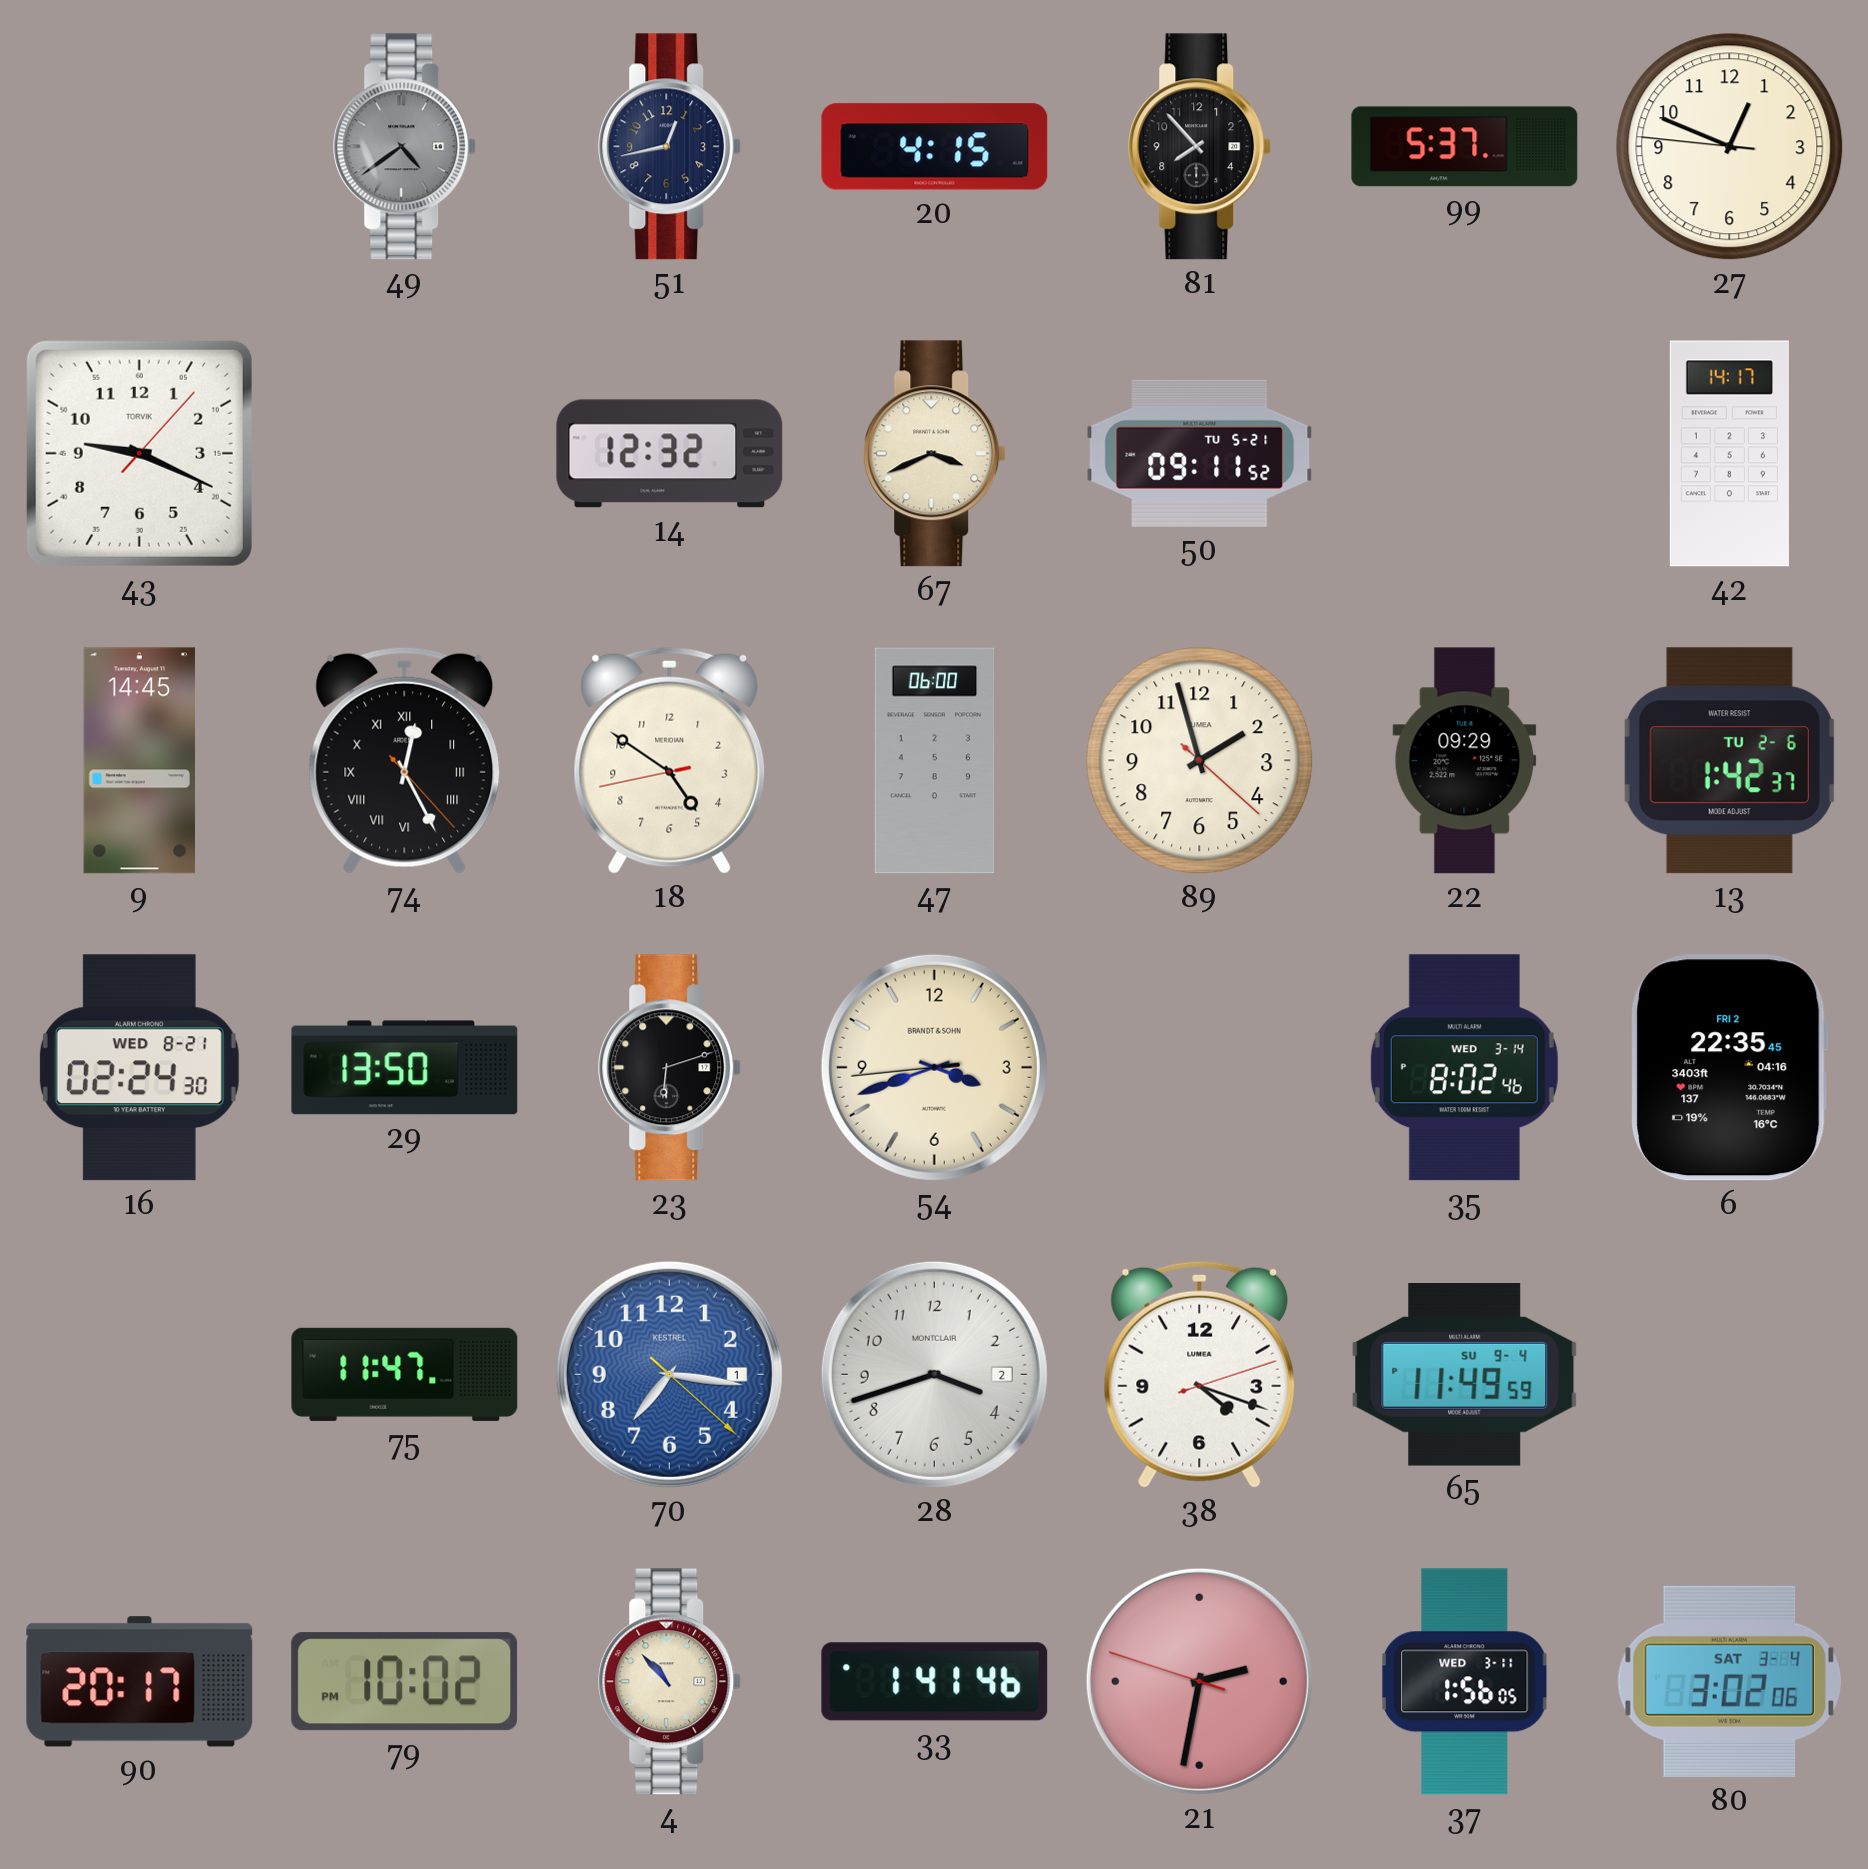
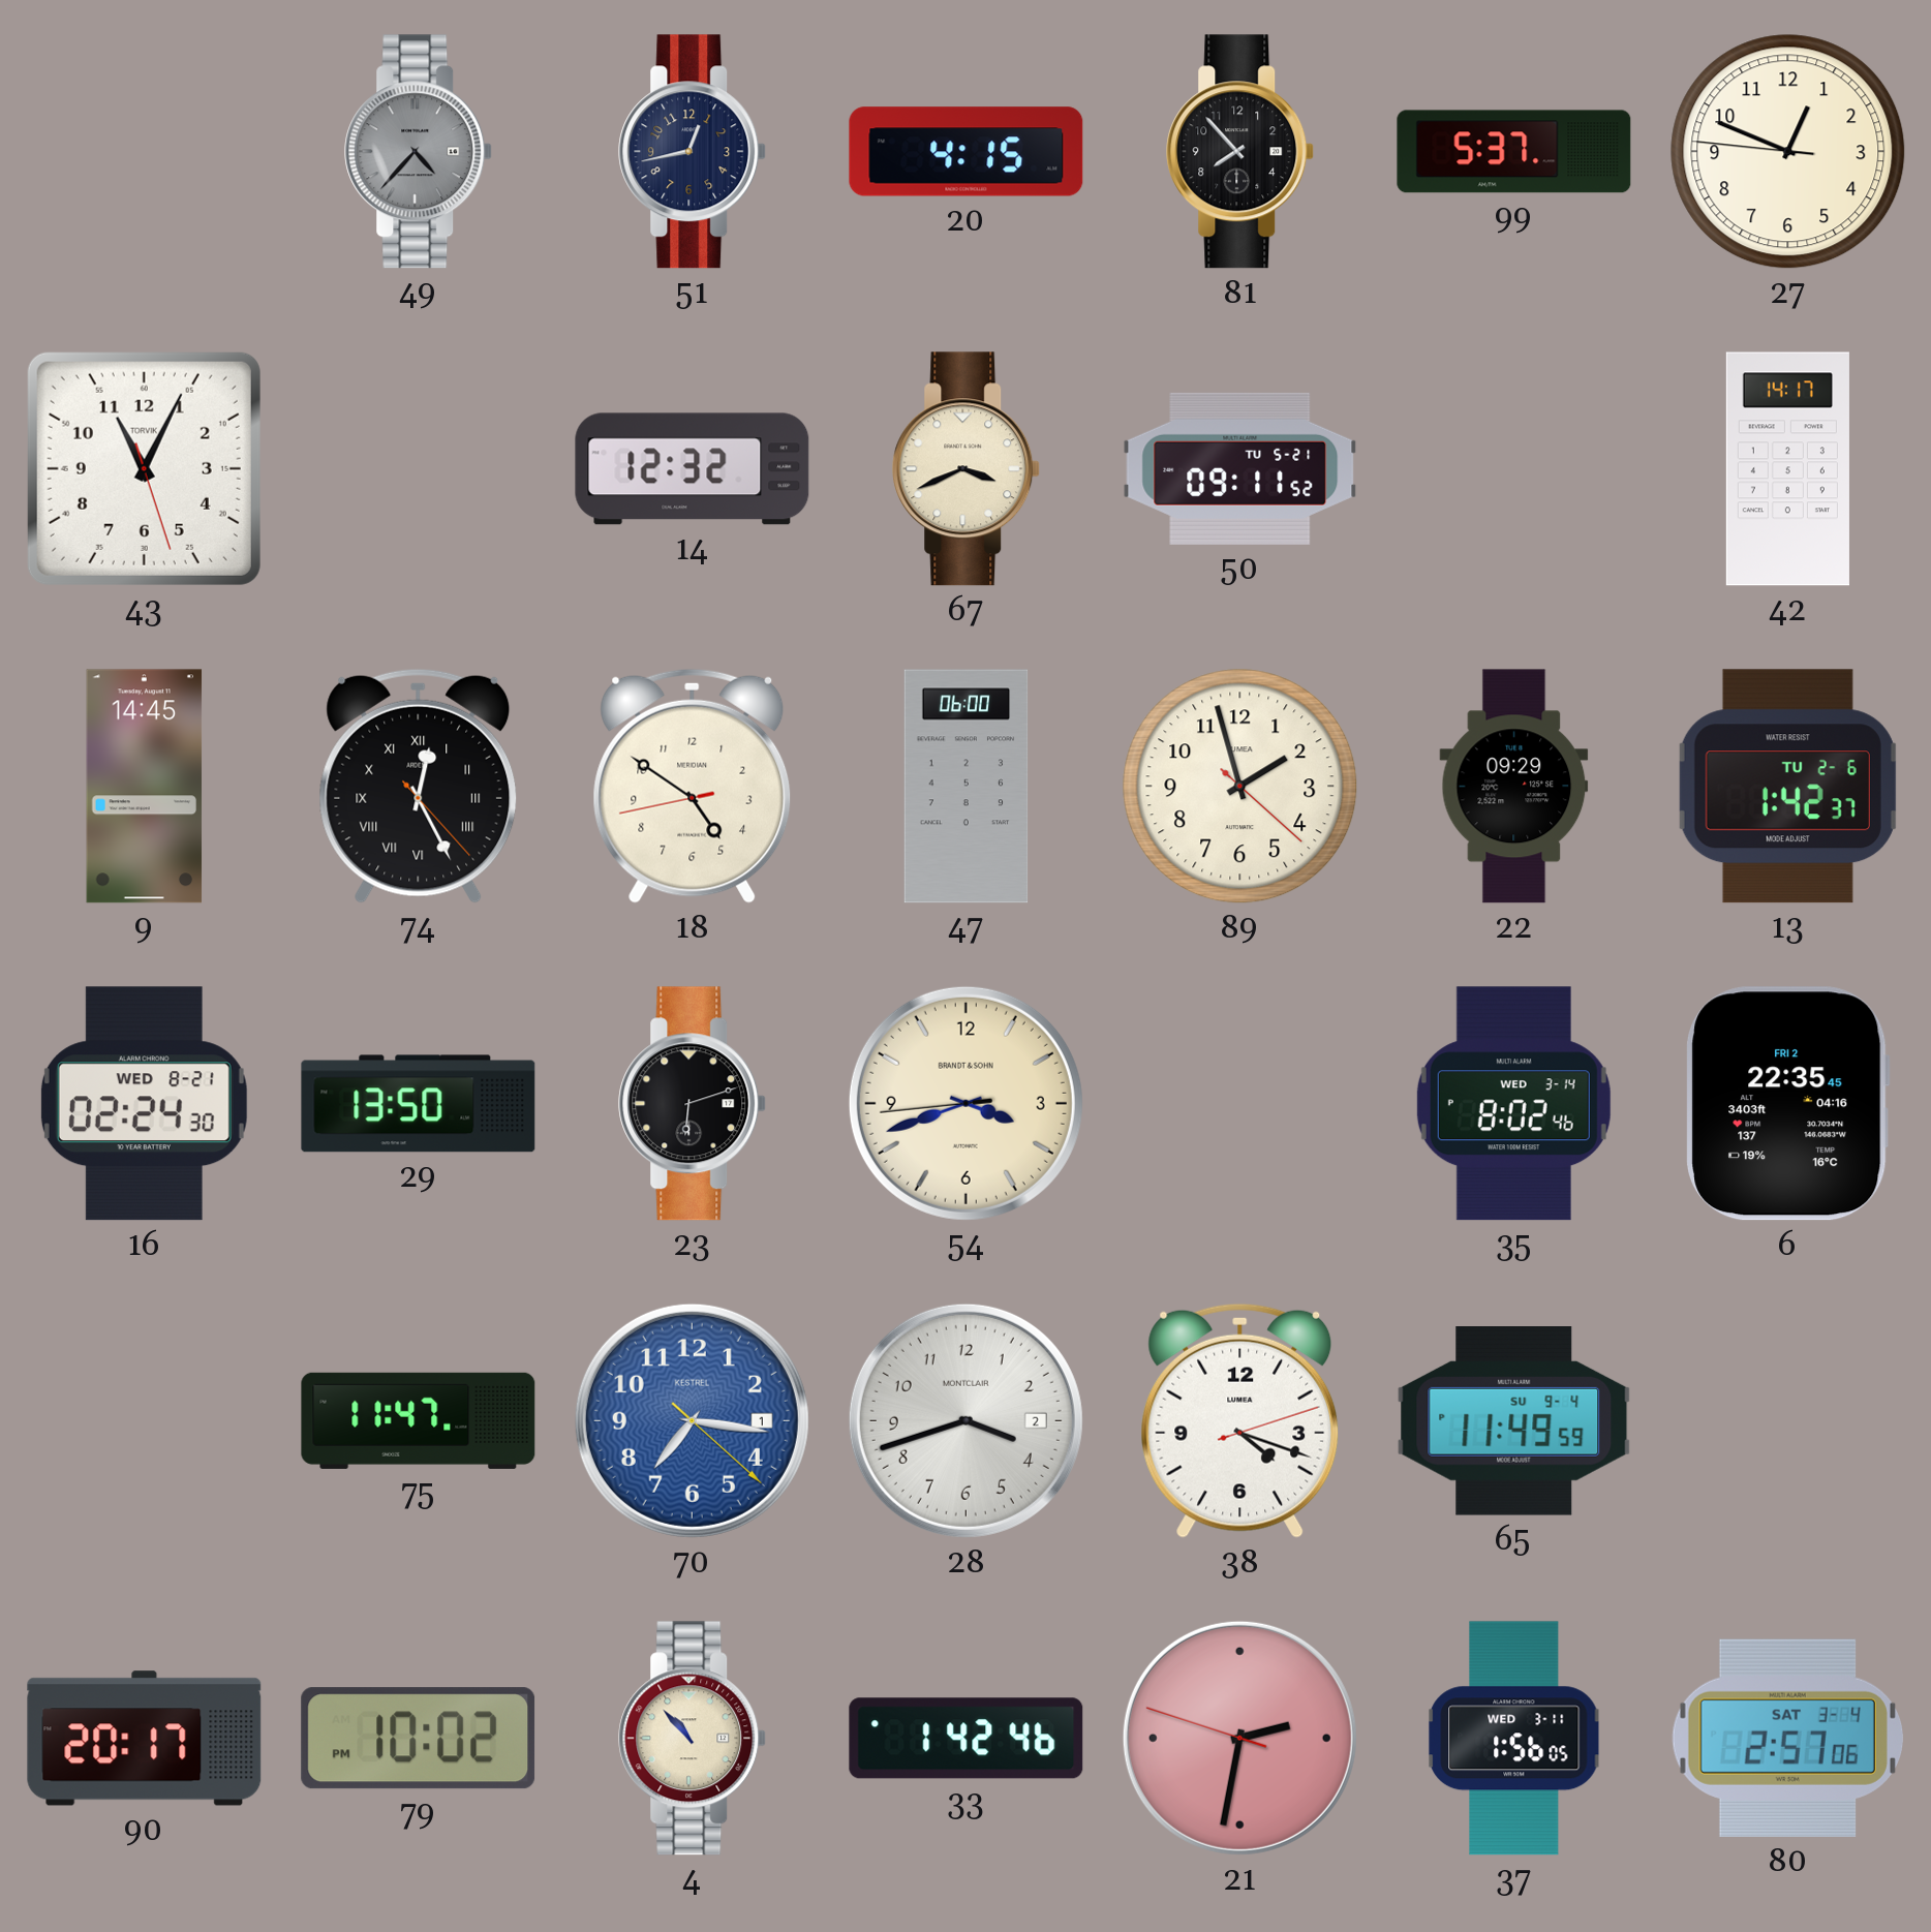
49: 4:39 -> 4:37 (419, 152)
43: 9:19 -> 11:04 (144, 468)
33: 1:41 -> 1:42 (967, 1739)
80: 3:02 -> 2:57 (1787, 1738)
